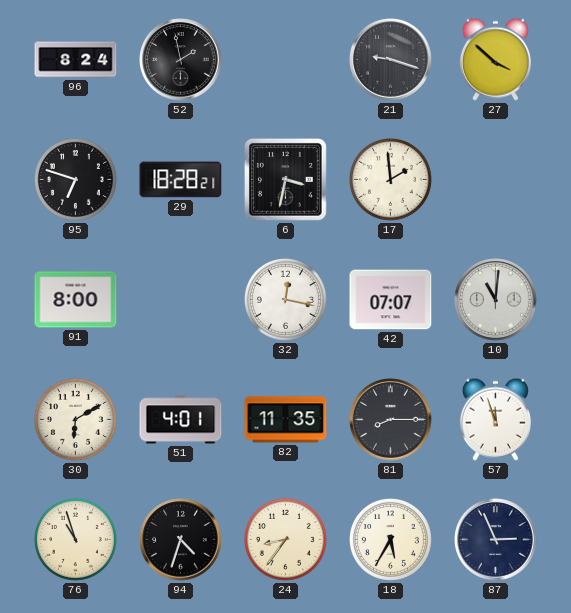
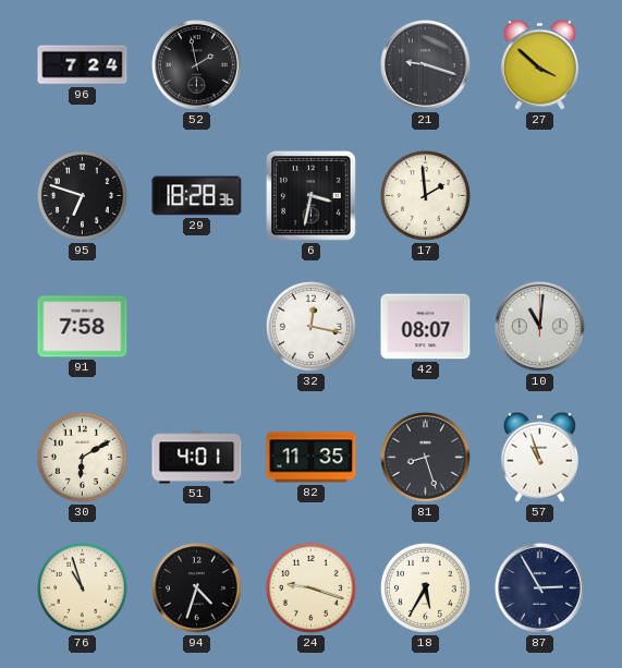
96: 8:24 -> 7:24 (83, 65)
29: 18:28:21 -> 18:28:36 (197, 196)
91: 8:00 -> 7:58 (83, 327)
42: 07:07 -> 08:07 (426, 327)
81: 8:15 -> 8:27 (426, 458)
57: 11:57 -> 10:57 (539, 457)
24: 8:36 -> 9:18 (310, 587)
87: 2:56 -> 2:55 (540, 588)
